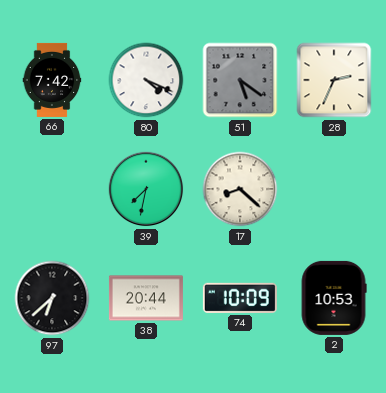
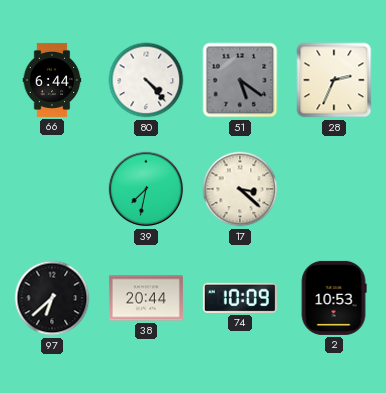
66: 7:42 -> 6:44 (52, 80)
80: 4:19 -> 4:23 (146, 80)
17: 8:22 -> 3:22 (240, 189)
